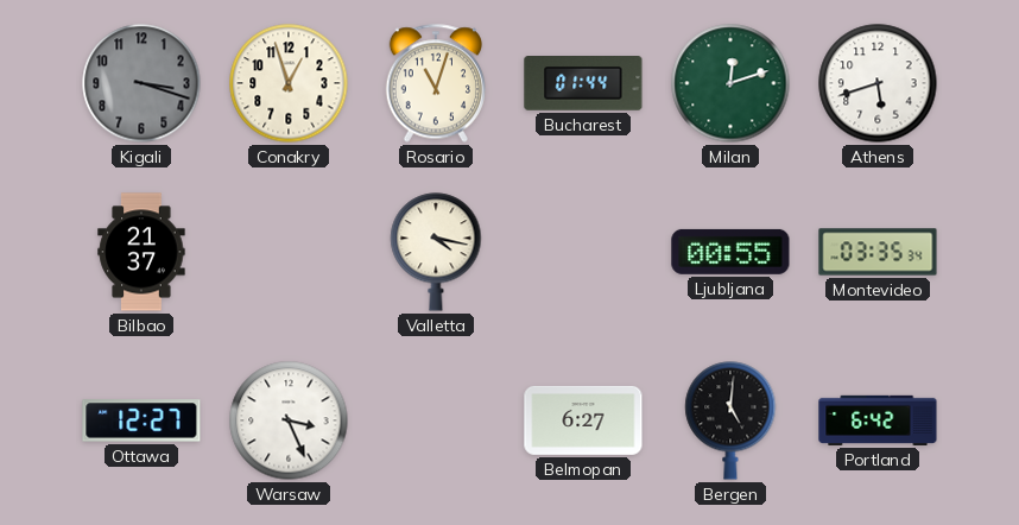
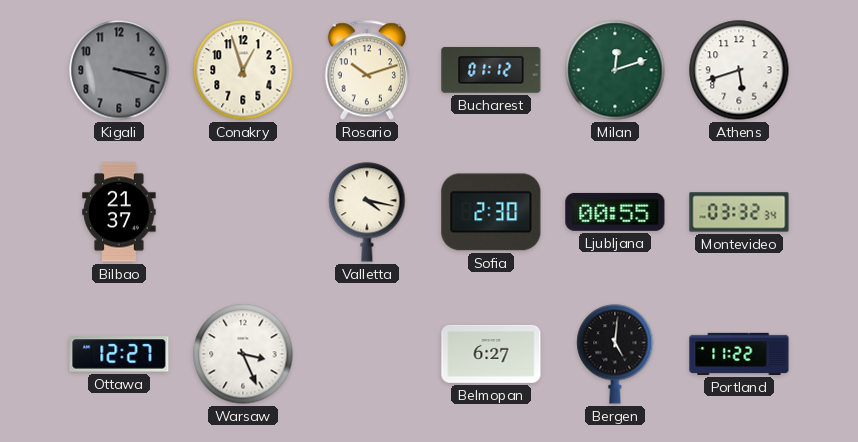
Rosario: 11:03 -> 10:12 (366, 70)
Bucharest: 01:44 -> 01:12 (491, 71)
Sofia: none -> 2:30 (491, 212)
Montevideo: 03:35 -> 03:32 (739, 212)
Portland: 6:42 -> 11:22 (739, 354)
